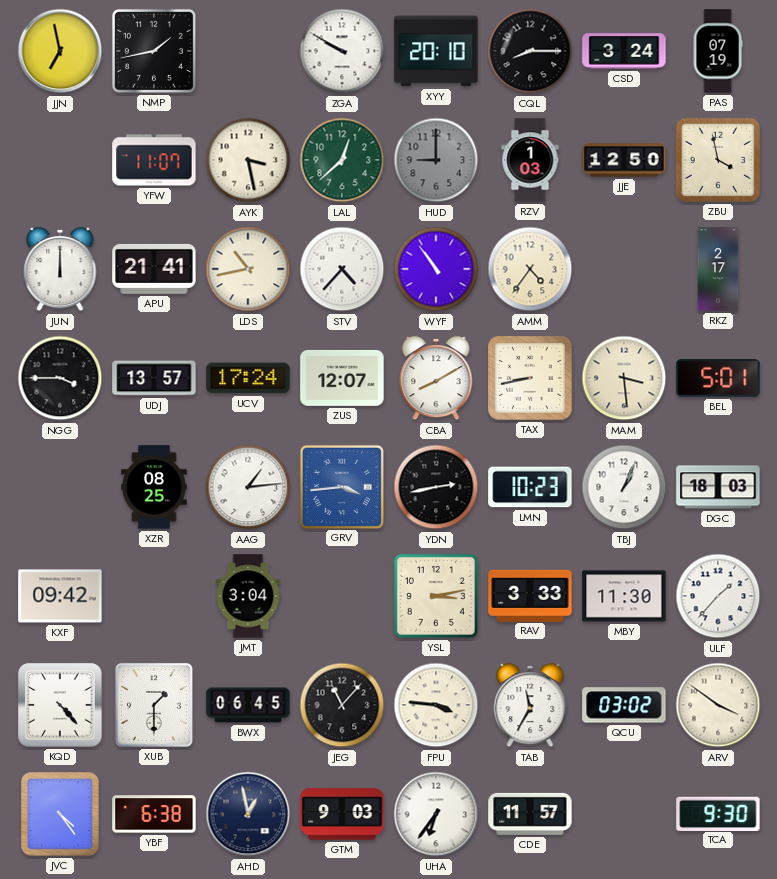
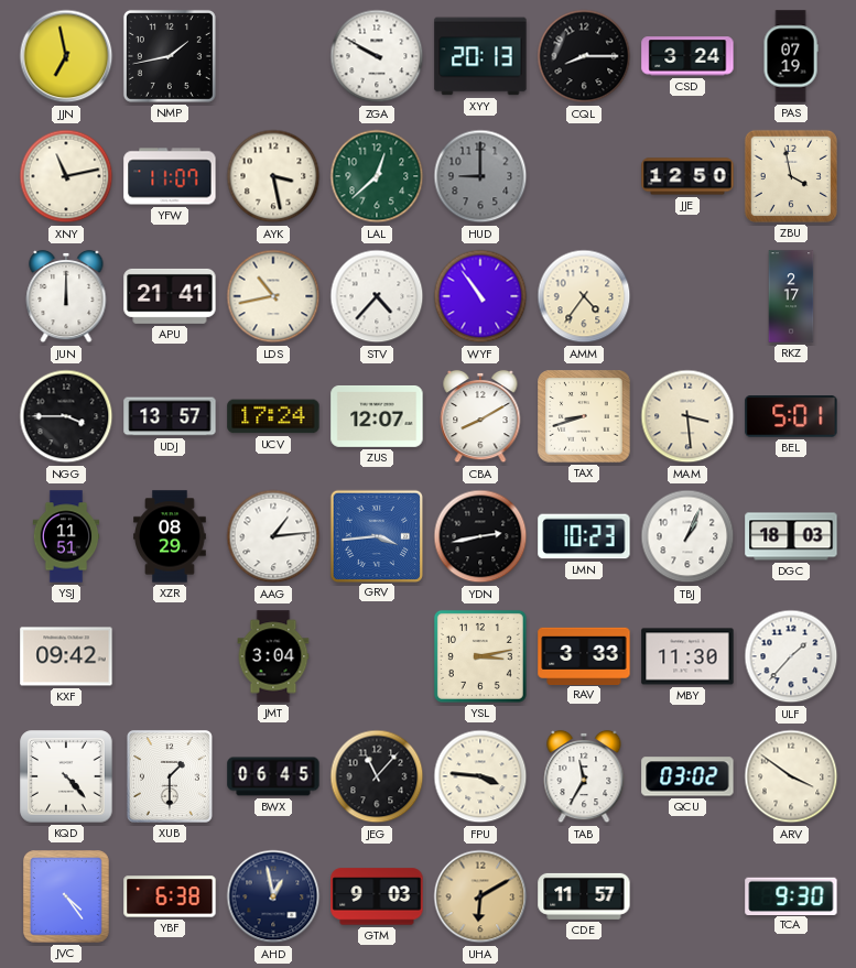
XYY: 20:10 -> 20:13 (480, 56)
XNY: none -> 11:13 (66, 176)
RZV: 1:03 -> none (530, 160)
TAX: 8:43 -> 8:42 (584, 416)
YSJ: none -> 11:51 (66, 536)
XZR: 08:25 -> 08:29 (170, 536)
UHA: 6:36 -> 6:10 (480, 896)
UHA dial: white -> champagne (480, 896)
